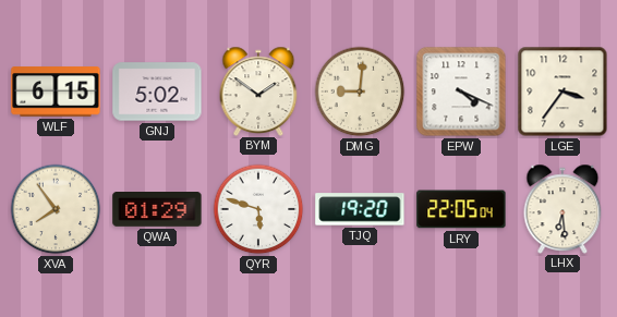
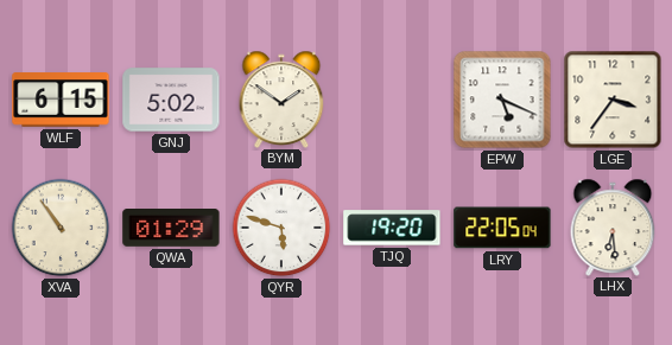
DMG: 9:01 -> none (360, 92)
EPW: 4:19 -> 5:19 (502, 100)
XVA: 7:54 -> 10:54 (61, 228)
